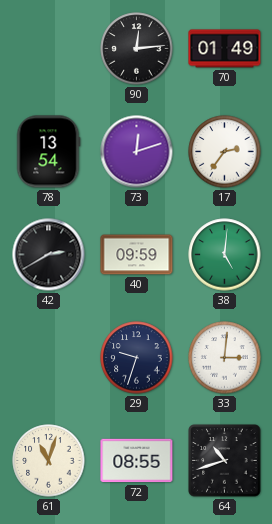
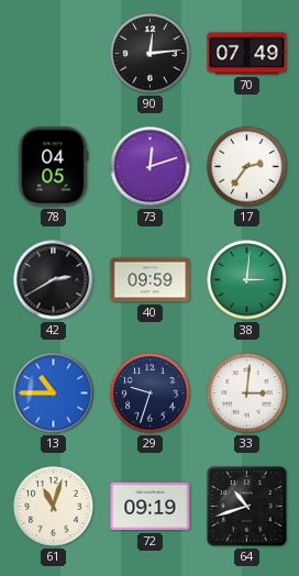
70: 01:49 -> 07:49 (247, 54)
78: 13:54 -> 04:05 (53, 167)
38: 5:01 -> 3:01 (247, 280)
13: none -> 10:45 (54, 394)
72: 08:55 -> 09:19 (151, 507)
